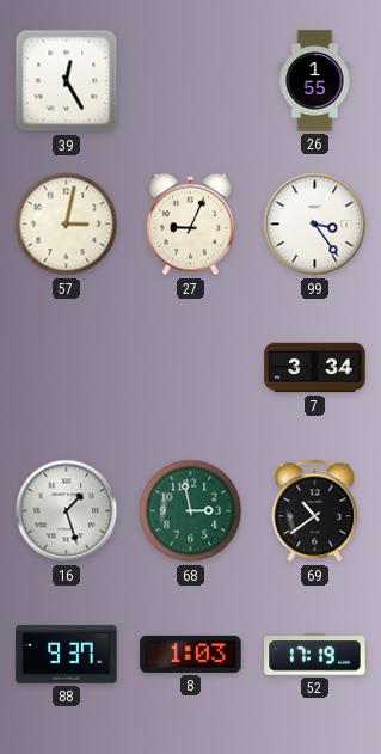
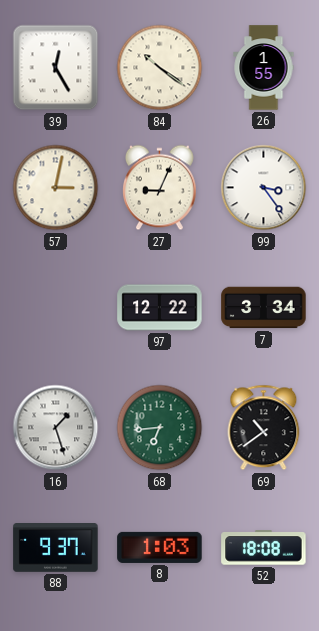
84: none -> 10:21 (160, 68)
97: none -> 12:22 (160, 308)
68: 2:58 -> 6:44 (160, 428)
52: 17:19 -> 18:08 (264, 548)
